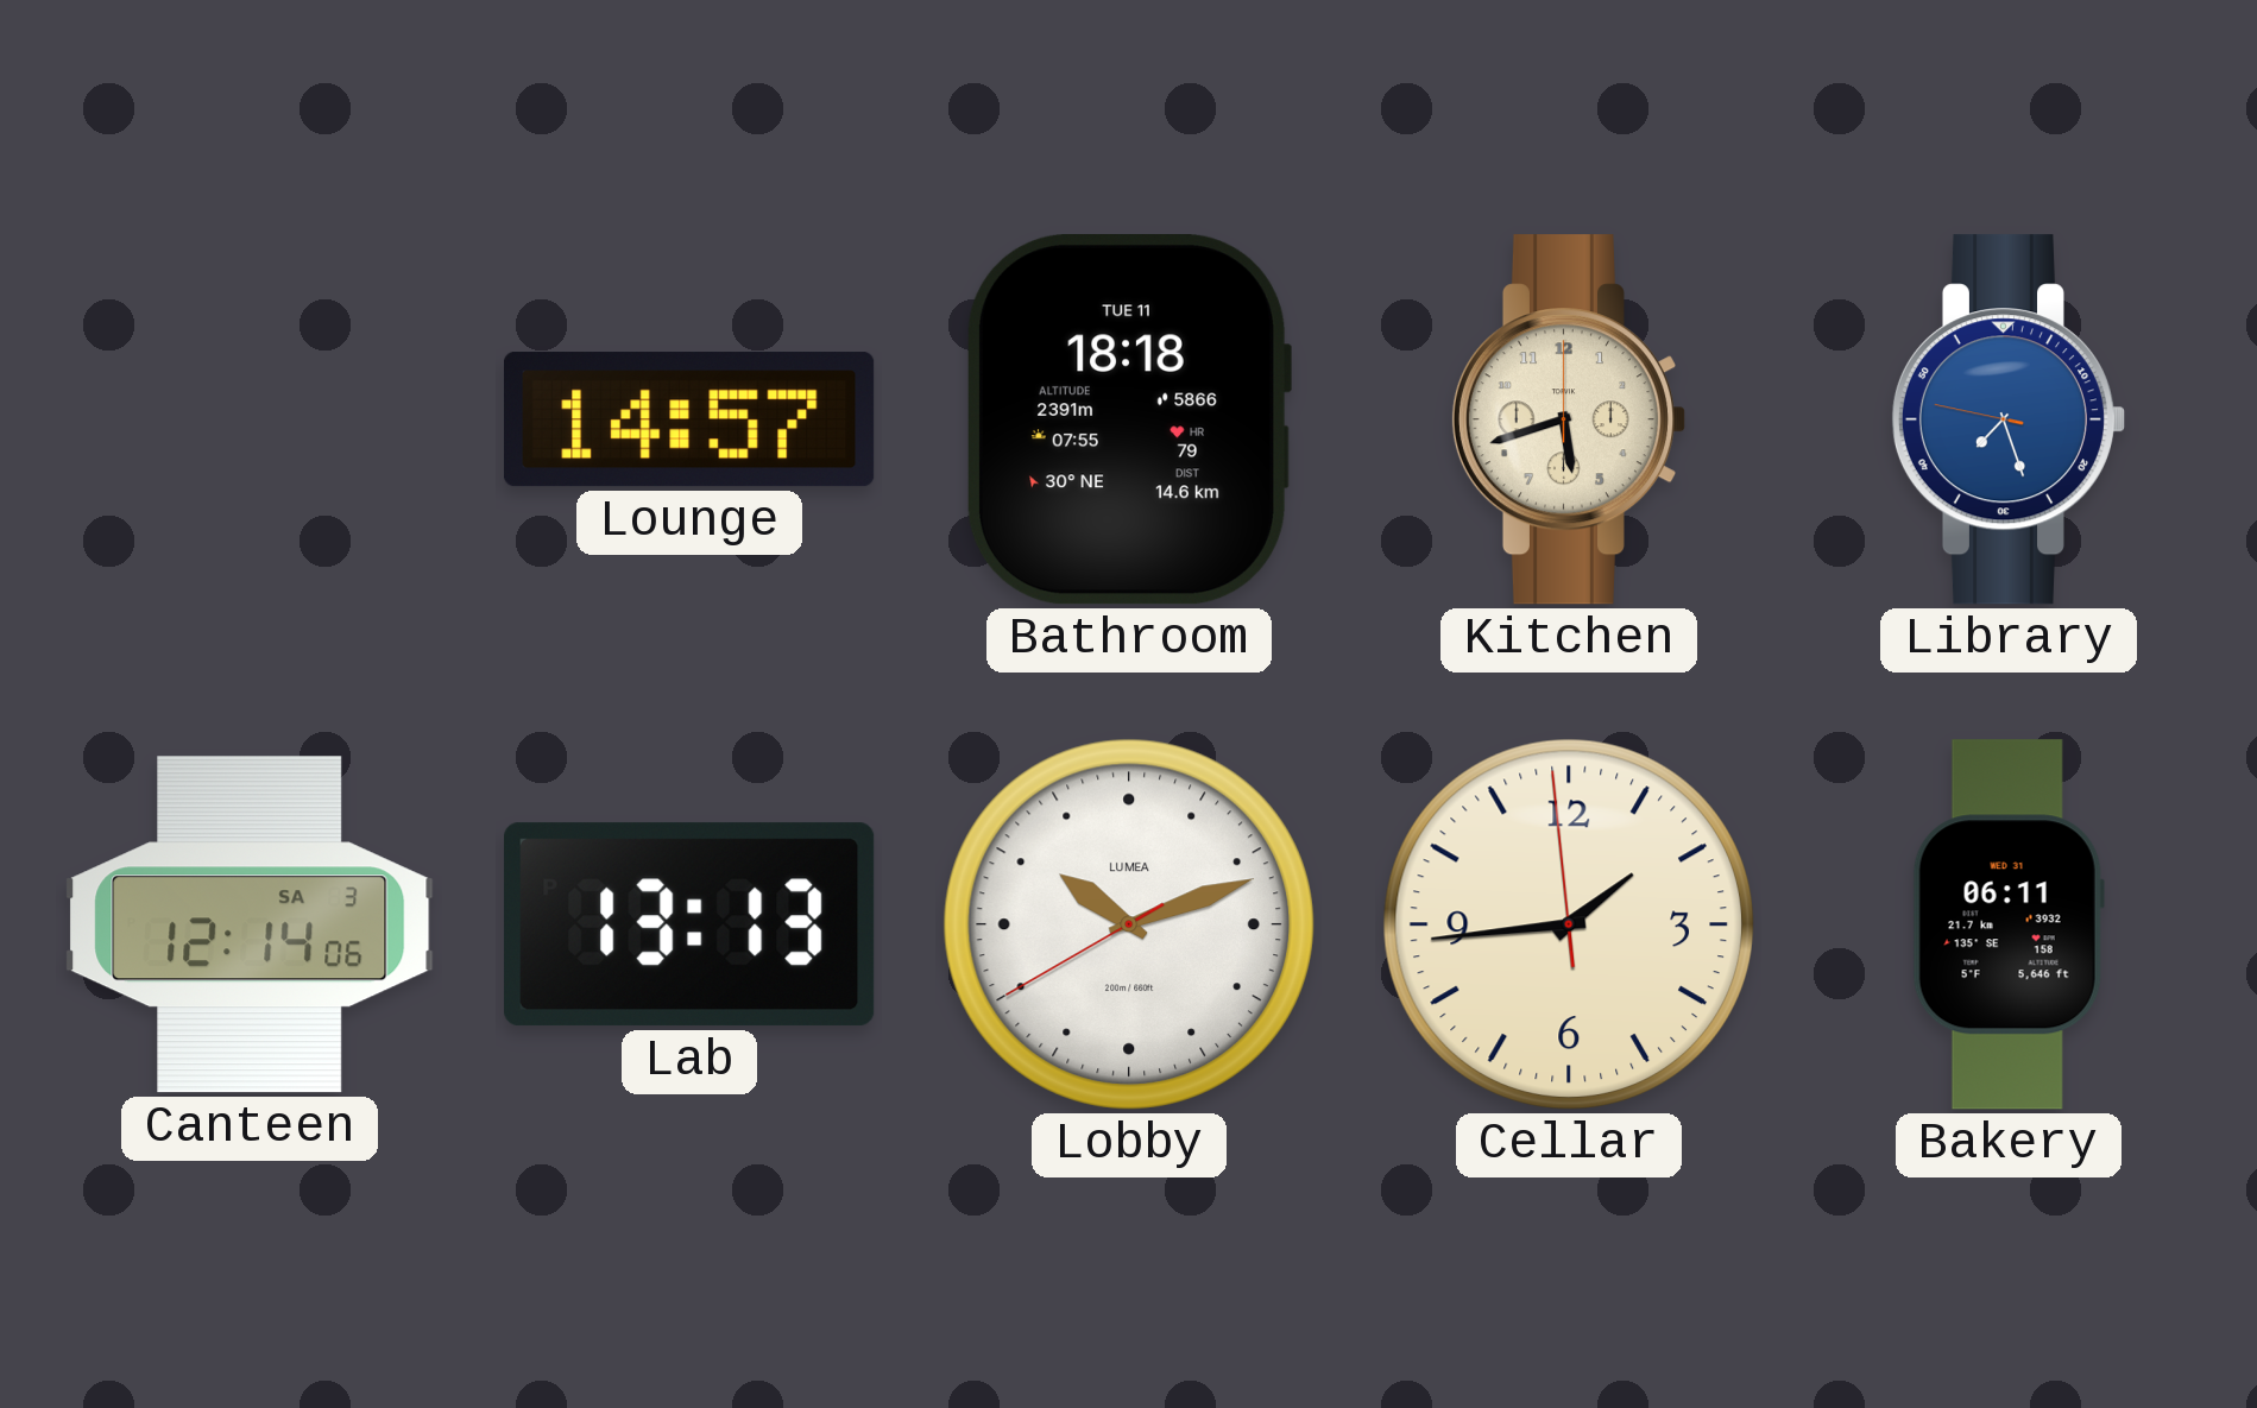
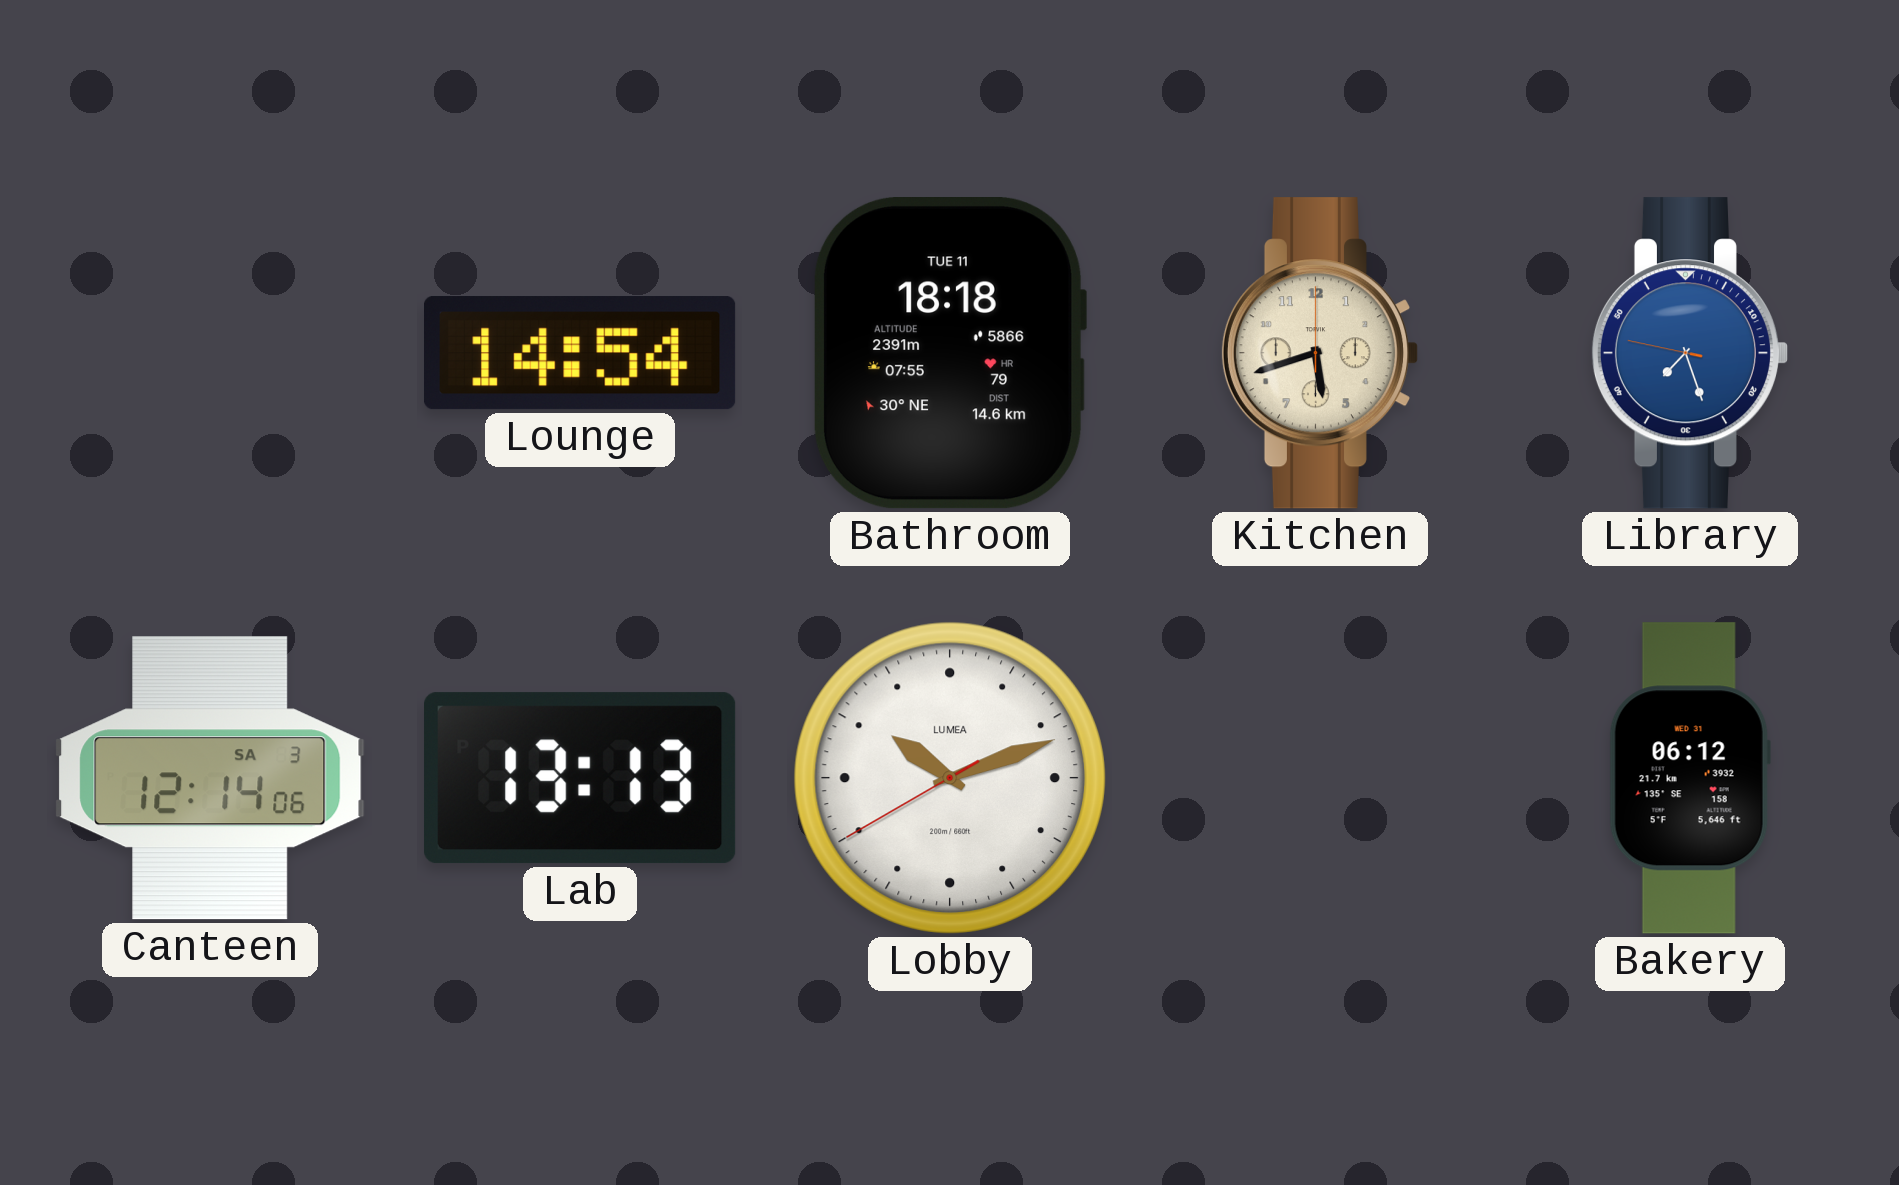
Lounge: 14:57 -> 14:54 (581, 353)
Cellar: 1:43 -> none (1569, 924)
Bakery: 06:11 -> 06:12 (1690, 778)
